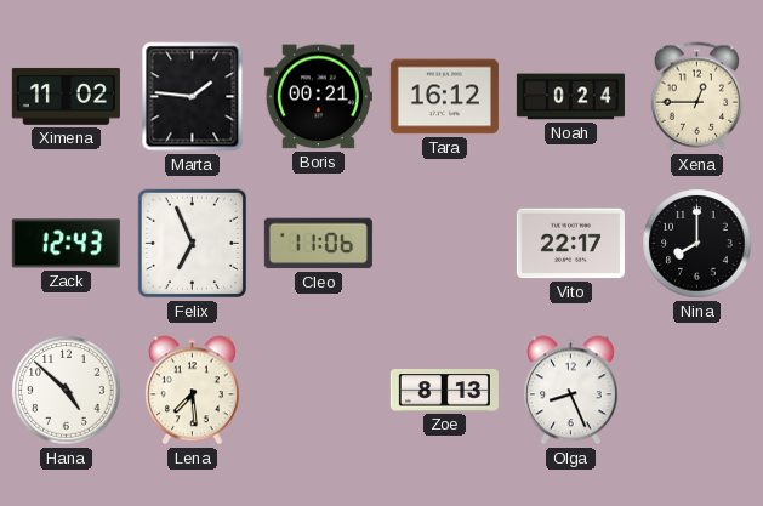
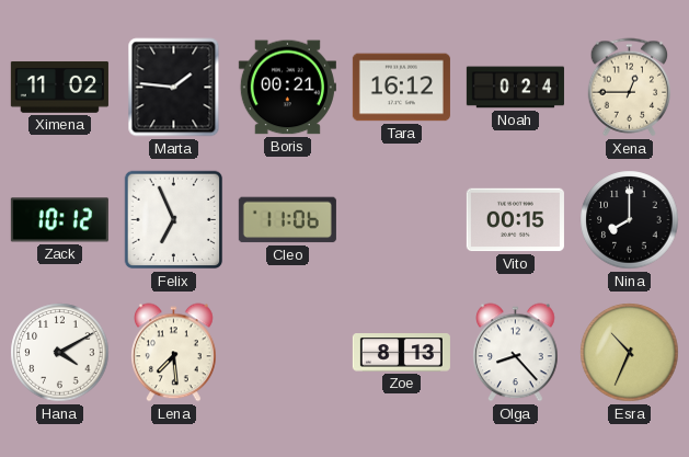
Zack: 12:43 -> 10:12 (59, 220)
Vito: 22:17 -> 00:15 (515, 220)
Hana: 4:52 -> 4:10 (60, 353)
Olga: 8:26 -> 8:23 (516, 353)
Esra: none -> 10:34 (630, 353)
